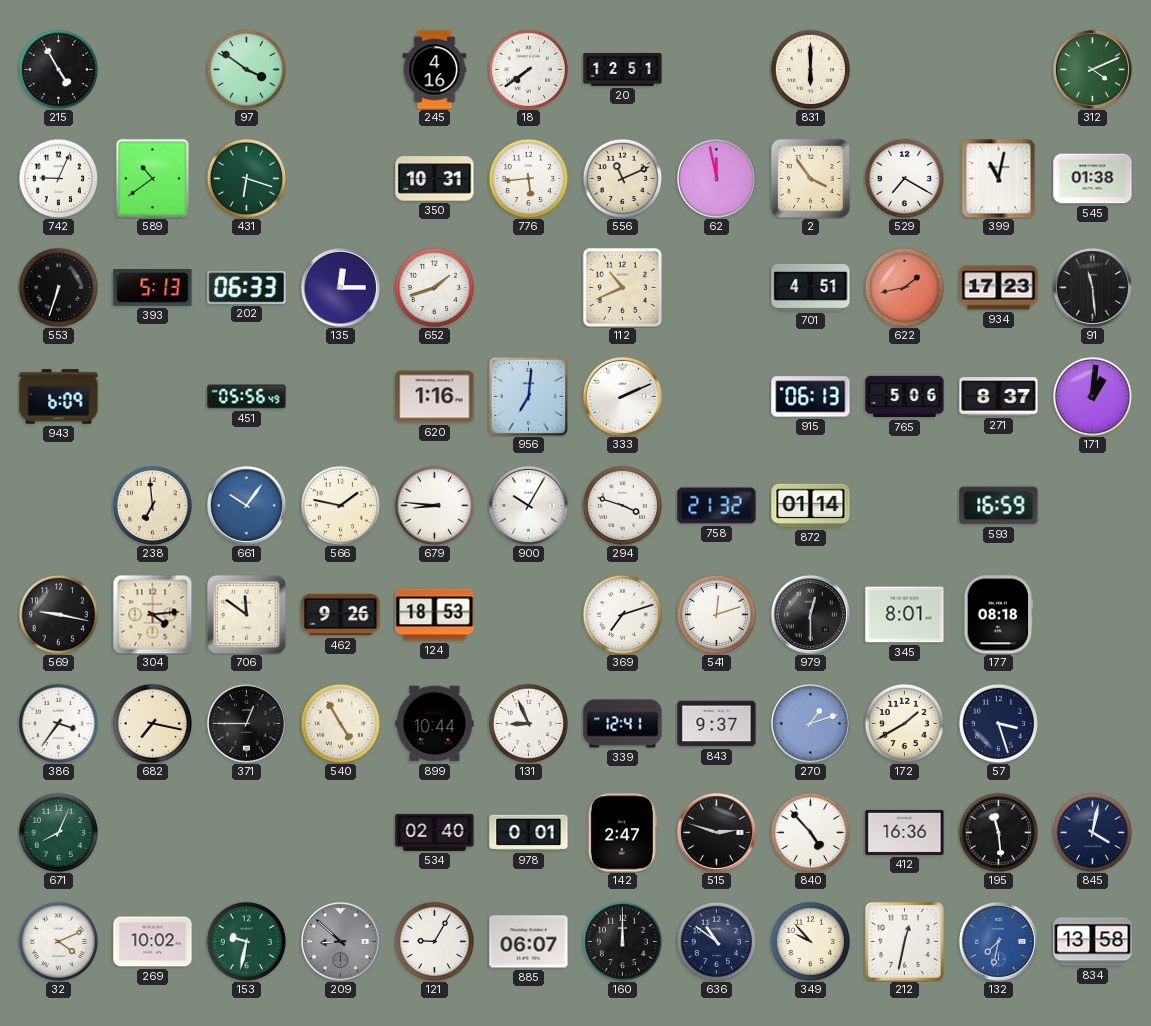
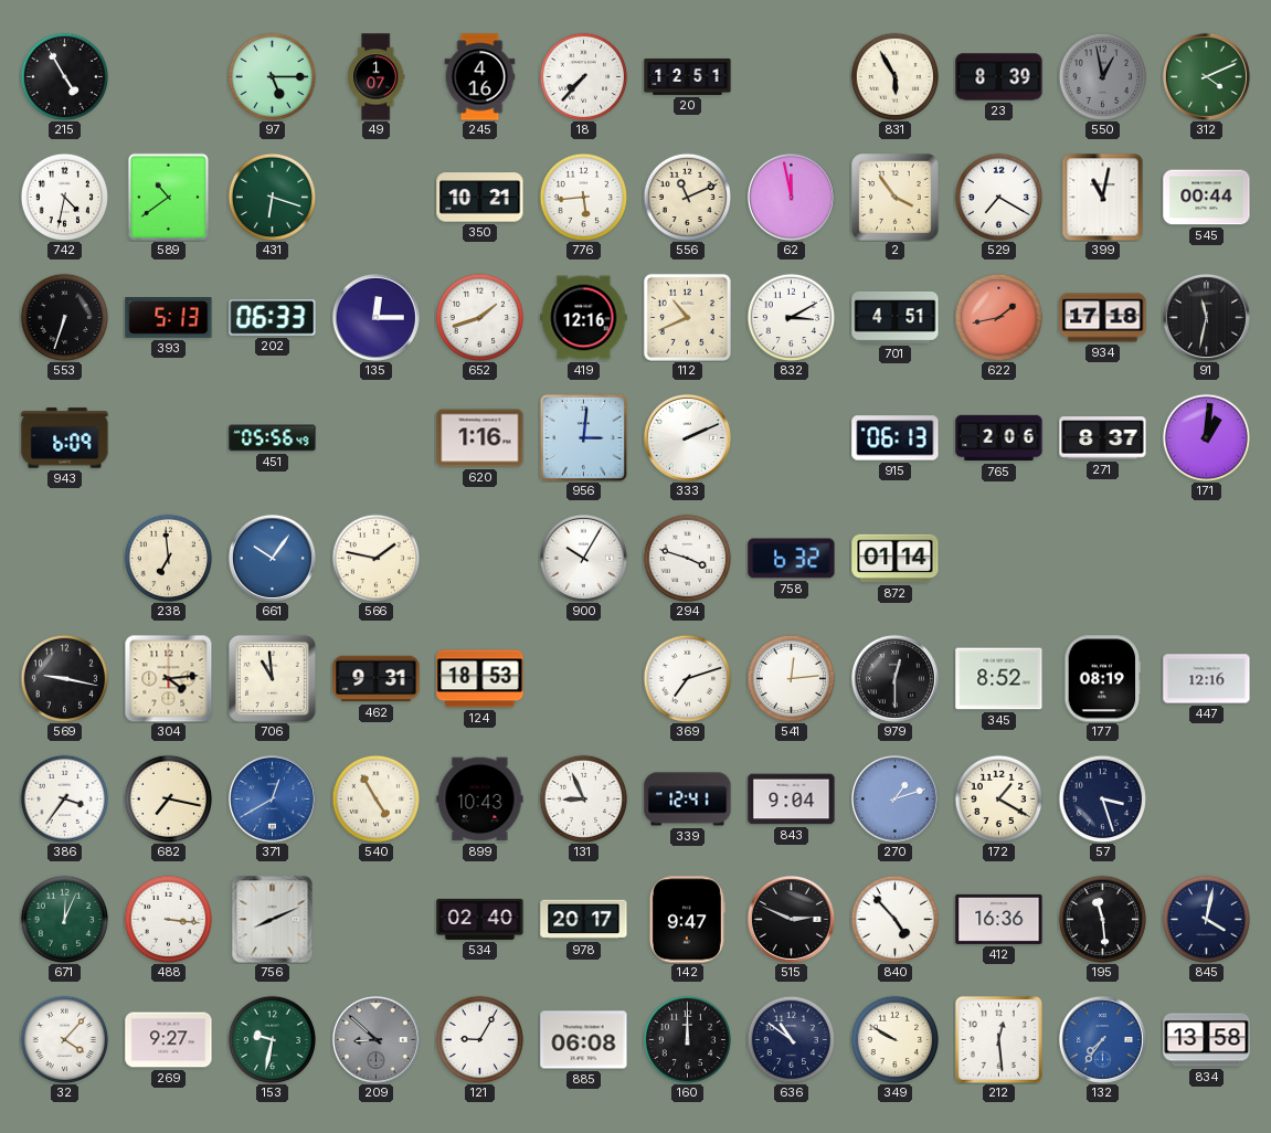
97: 3:51 -> 5:15 (272, 76)
49: none -> 1:07 (377, 77)
18: 7:39 -> 7:37 (583, 76)
831: 6:00 -> 5:55 (894, 76)
23: none -> 8:39 (999, 77)
550: none -> 12:58 (1102, 76)
742: 9:04 -> 4:32 (64, 197)
350: 10:31 -> 10:21 (480, 198)
545: 01:38 -> 00:44 (1207, 198)
419: none -> 12:16 (584, 318)
832: none -> 3:10 (791, 317)
934: 17:23 -> 17:18 (1103, 318)
91: 11:29 -> 11:32 (1206, 317)
956: 7:01 -> 3:01 (583, 437)
765: 5:06 -> 2:06 (999, 438)
679: 8:46 -> none (434, 505)
758: 21:32 -> 6:32 (792, 559)
593: 16:59 -> none (999, 506)
706: 11:51 -> 10:59 (272, 678)
462: 9:26 -> 9:31 (377, 679)
541: 12:12 -> 12:14 (791, 678)
345: 8:01 -> 8:52 (999, 679)
177: 08:18 -> 08:19 (1103, 679)
447: none -> 12:16 (1207, 679)
371: 12:45 -> 12:40 (272, 798)
371 dial: black -> blue (272, 798)
899: 10:44 -> 10:43 (480, 800)
843: 9:37 -> 9:04 (792, 800)
172: 1:40 -> 1:20 (998, 798)
671: 8:04 -> 12:04 (64, 919)
488: none -> 3:16 (168, 919)
756: none -> 8:11 (273, 919)
978: 0:01 -> 20:17 (584, 920)
142: 2:47 -> 9:47 (687, 920)
515: 2:48 -> 2:49 (791, 919)
32: 4:11 -> 4:07 (64, 1039)
269: 10:02 -> 9:27 (169, 1040)
885: 06:07 -> 06:08 (584, 1040)
349: 9:53 -> 9:50 (894, 1039)
212: 12:32 -> 12:29 (998, 1039)
132: 7:32 -> 7:36 (1102, 1039)
